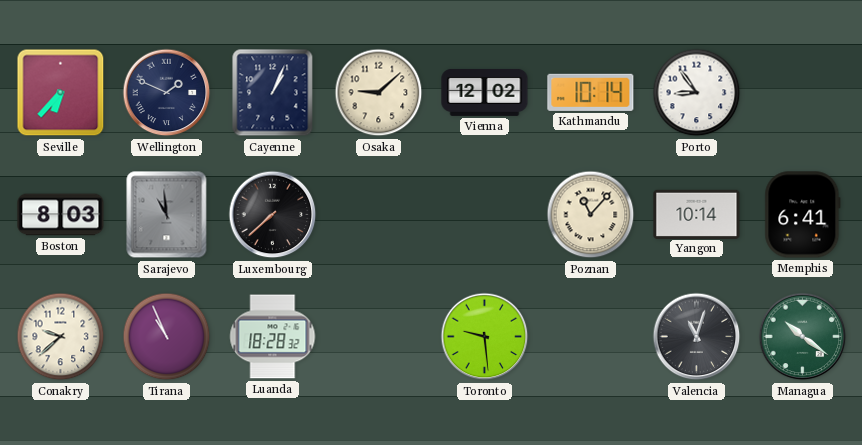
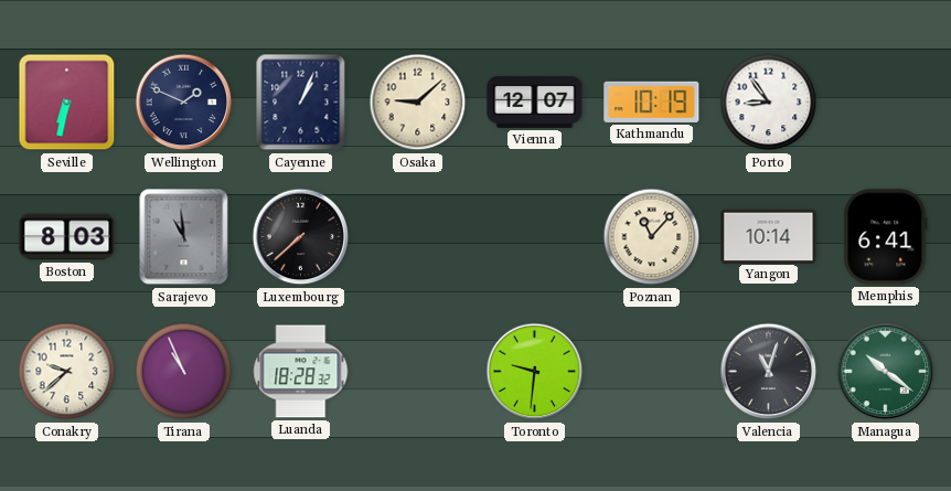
Seville: 6:37 -> 6:32 (67, 103)
Vienna: 12:02 -> 12:07 (535, 102)
Kathmandu: 10:14 -> 10:19 (652, 102)
Toronto: 9:29 -> 9:31 (535, 372)
